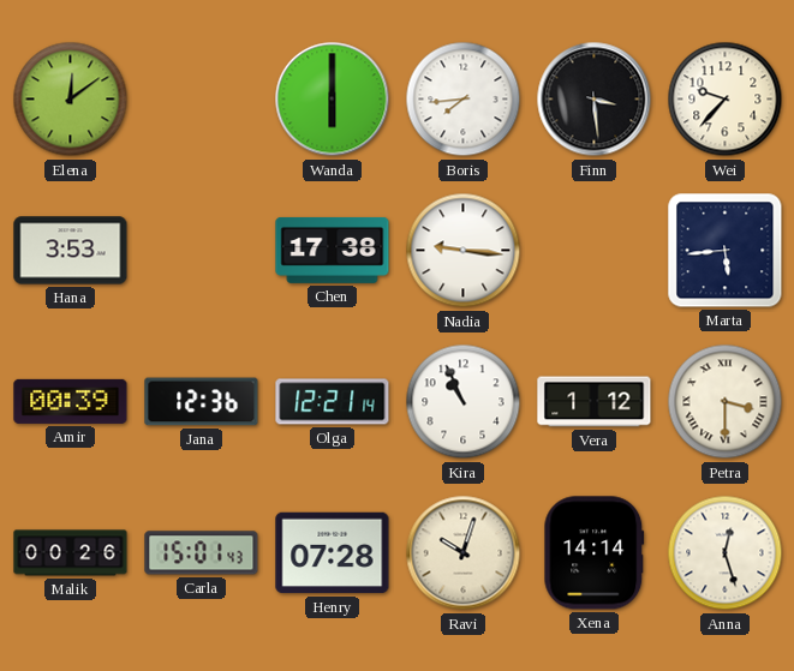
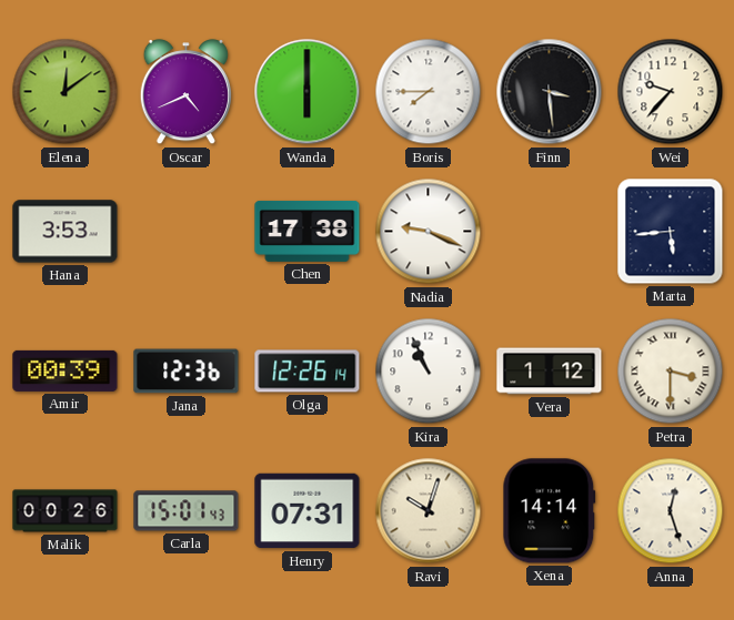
Oscar: none -> 4:41 (185, 92)
Boris: 7:44 -> 7:45 (429, 92)
Nadia: 9:16 -> 9:19 (429, 232)
Olga: 12:21 -> 12:26 (308, 372)
Henry: 07:28 -> 07:31 (308, 511)
